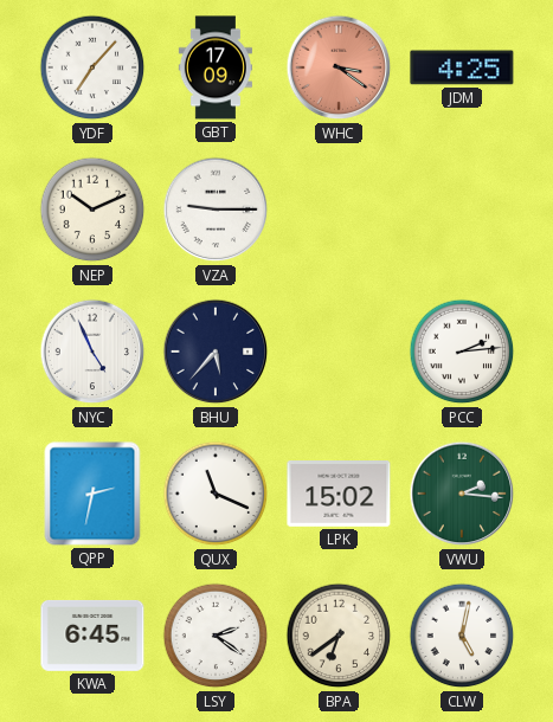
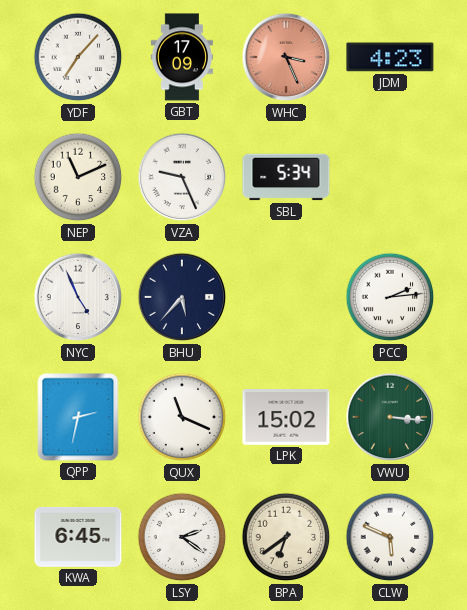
WHC: 3:21 -> 3:26 (286, 57)
JDM: 4:25 -> 4:23 (390, 57)
NEP: 10:11 -> 11:11 (78, 177)
VZA: 9:15 -> 9:26 (182, 177)
SBL: none -> 5:34 (286, 177)
VWU: 2:16 -> 3:16 (390, 417)
CLW: 5:02 -> 5:49 (390, 537)
